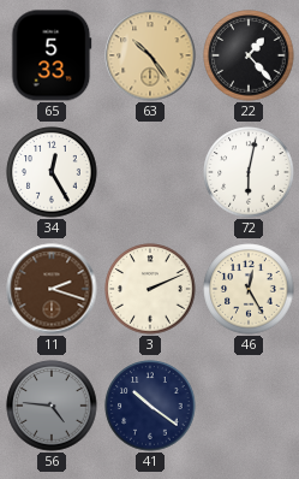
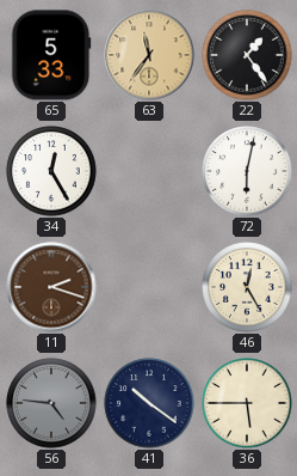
63: 10:24 -> 11:36 (149, 55)
22: 1:23 -> 1:24 (247, 55)
3: 2:11 -> none (150, 289)
36: none -> 5:45 (247, 403)
